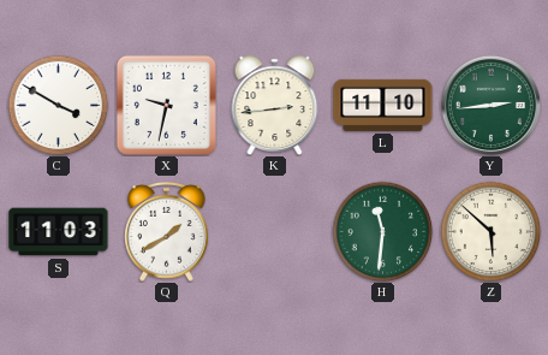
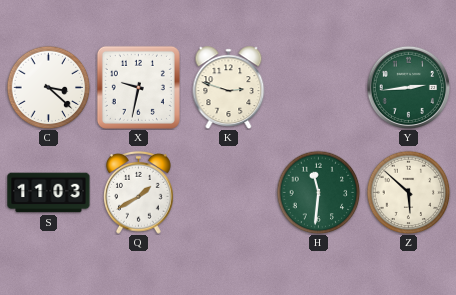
C: 3:50 -> 3:22 (48, 87)
K: 2:44 -> 2:48 (229, 87)
L: 11:10 -> none (383, 105)
